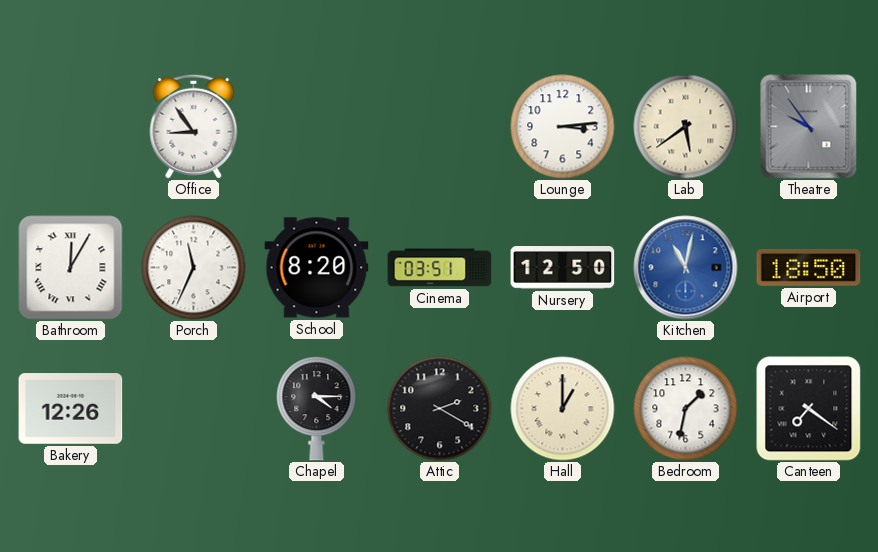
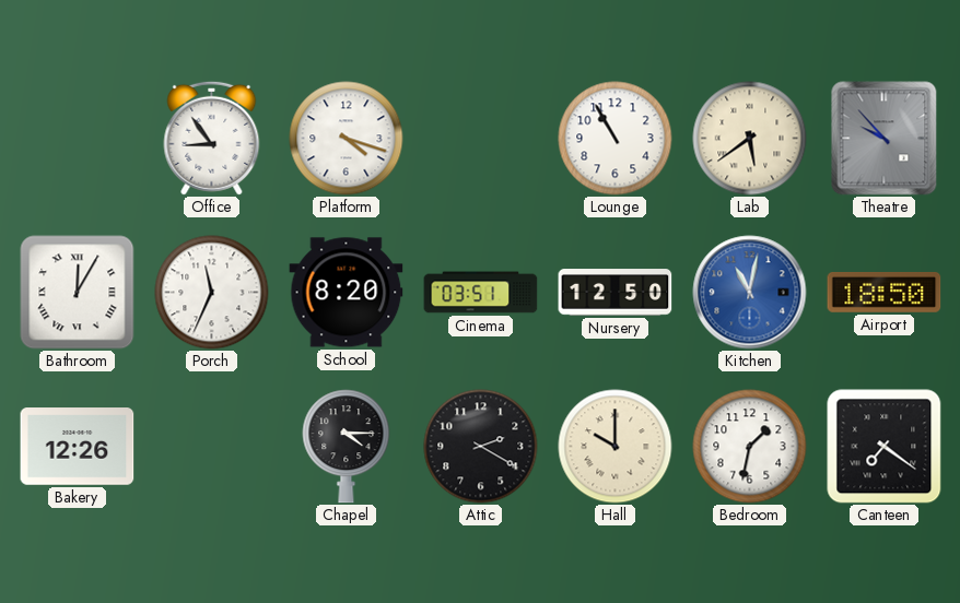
Platform: none -> 4:18 (347, 139)
Lounge: 3:14 -> 10:55 (616, 139)
Theatre: 9:54 -> 9:53 (885, 139)
Hall: 1:00 -> 10:00 (616, 447)
